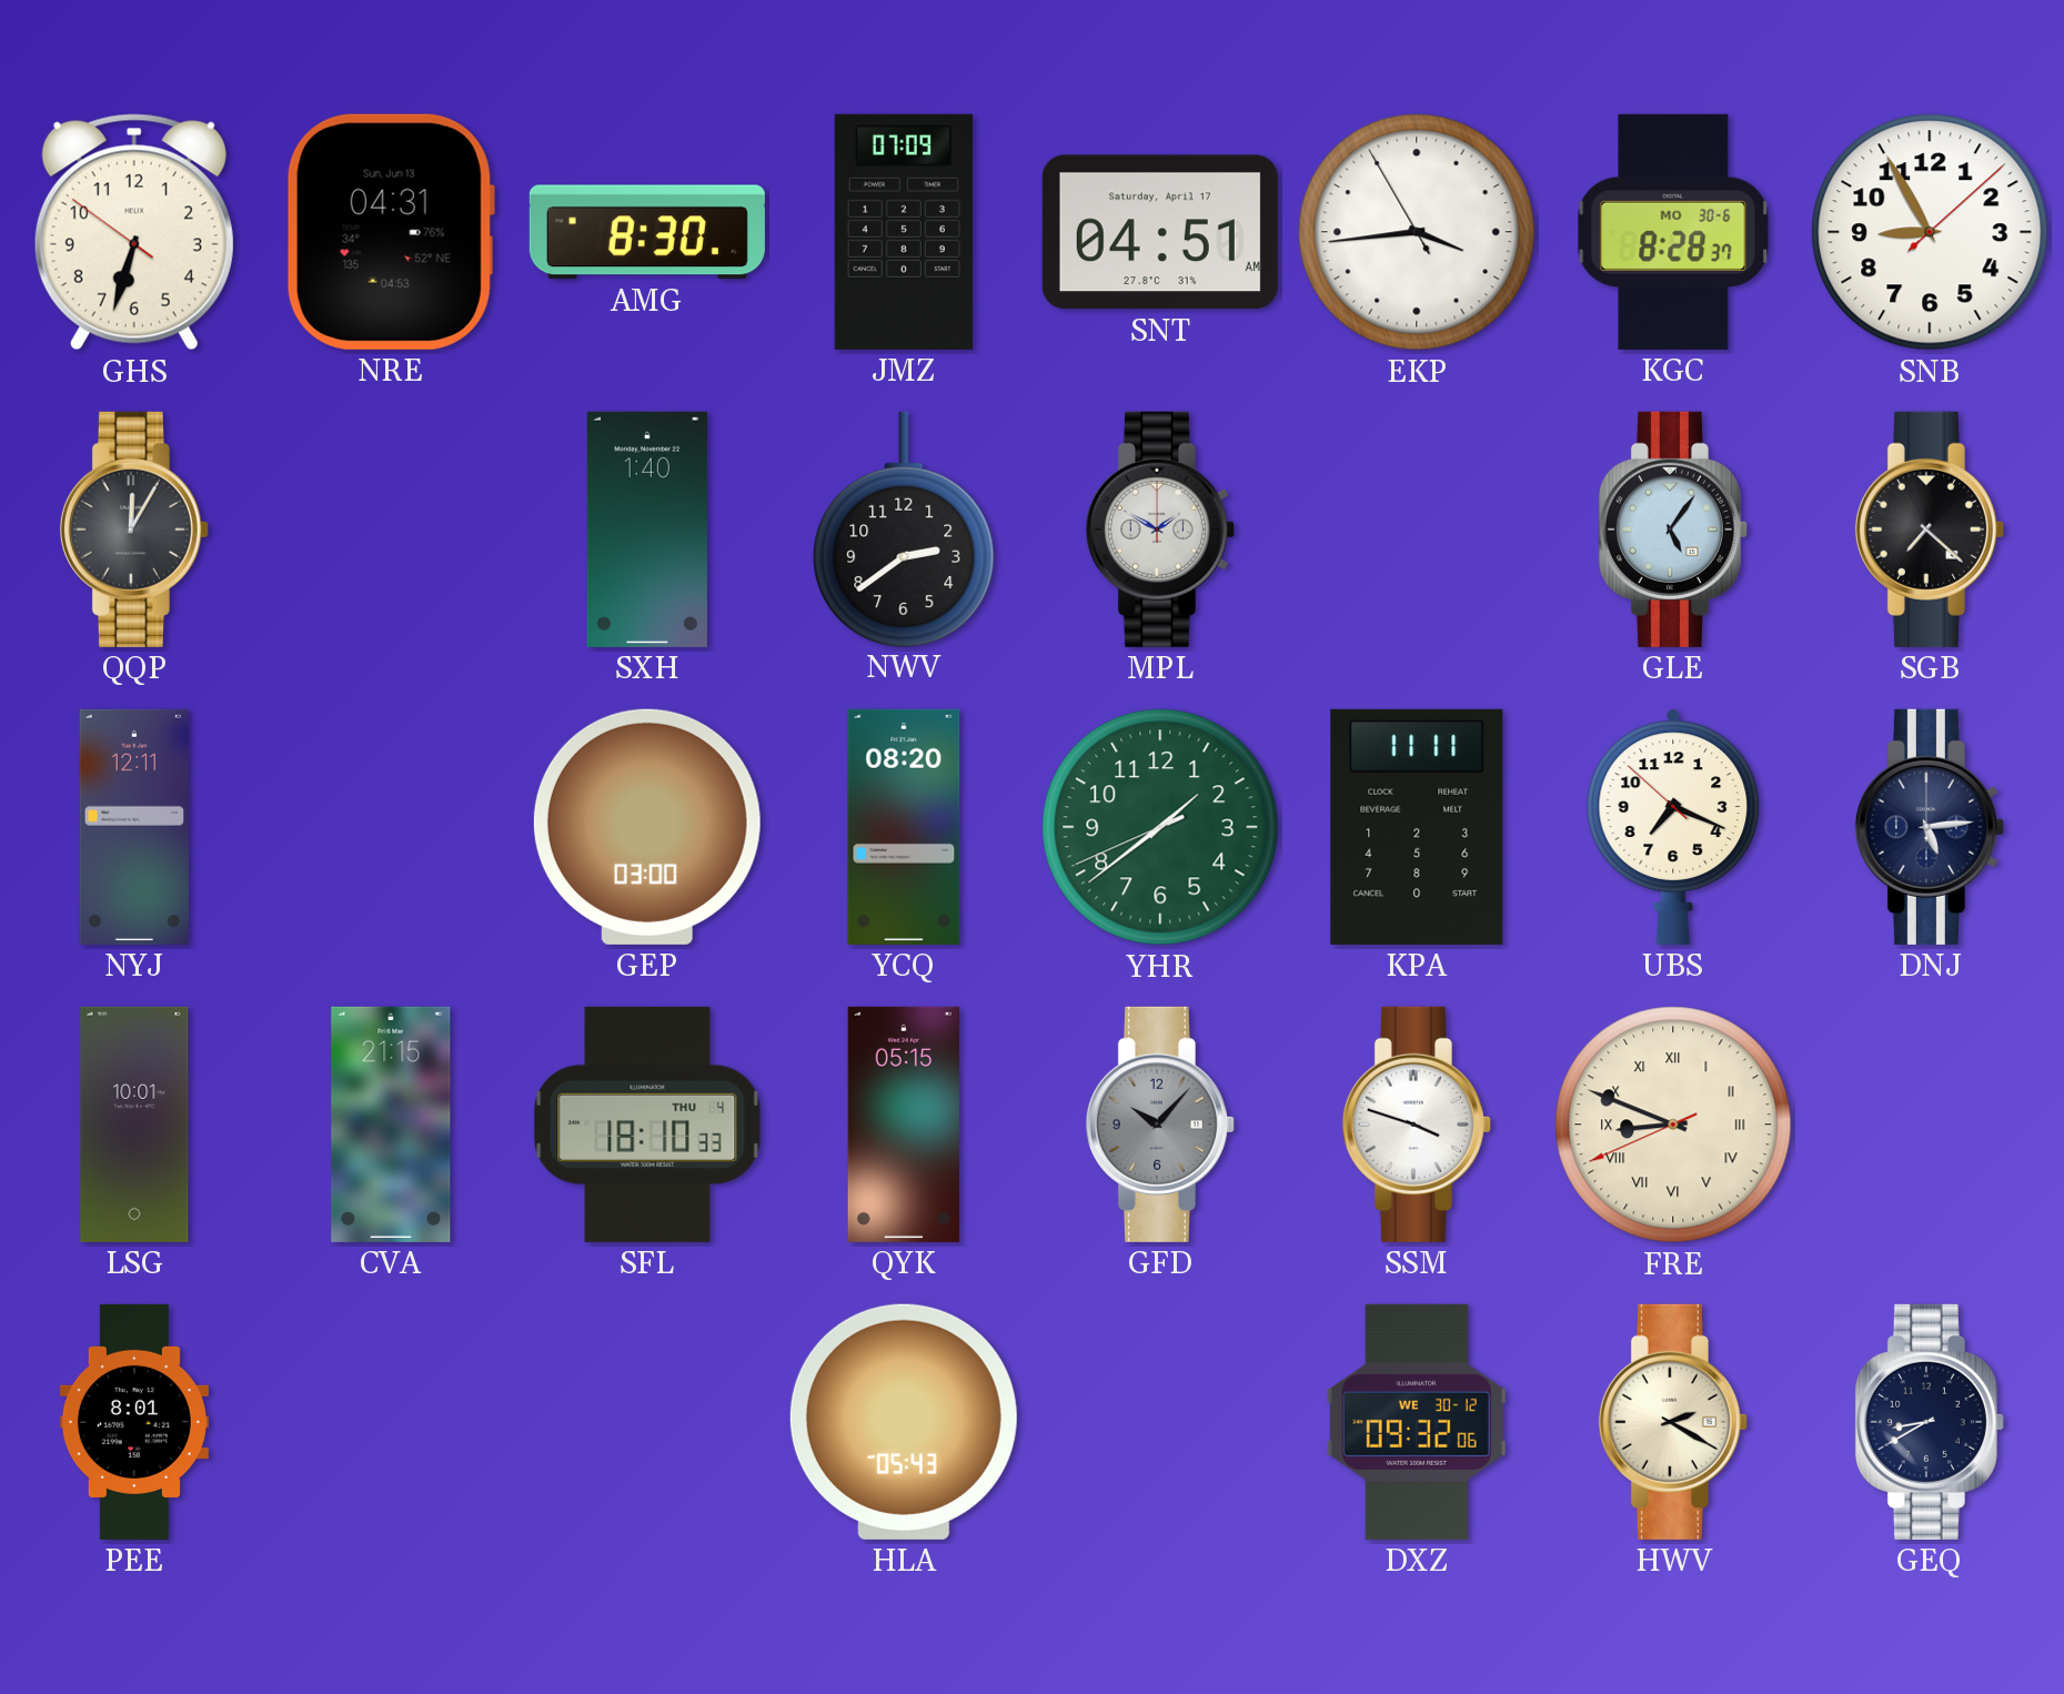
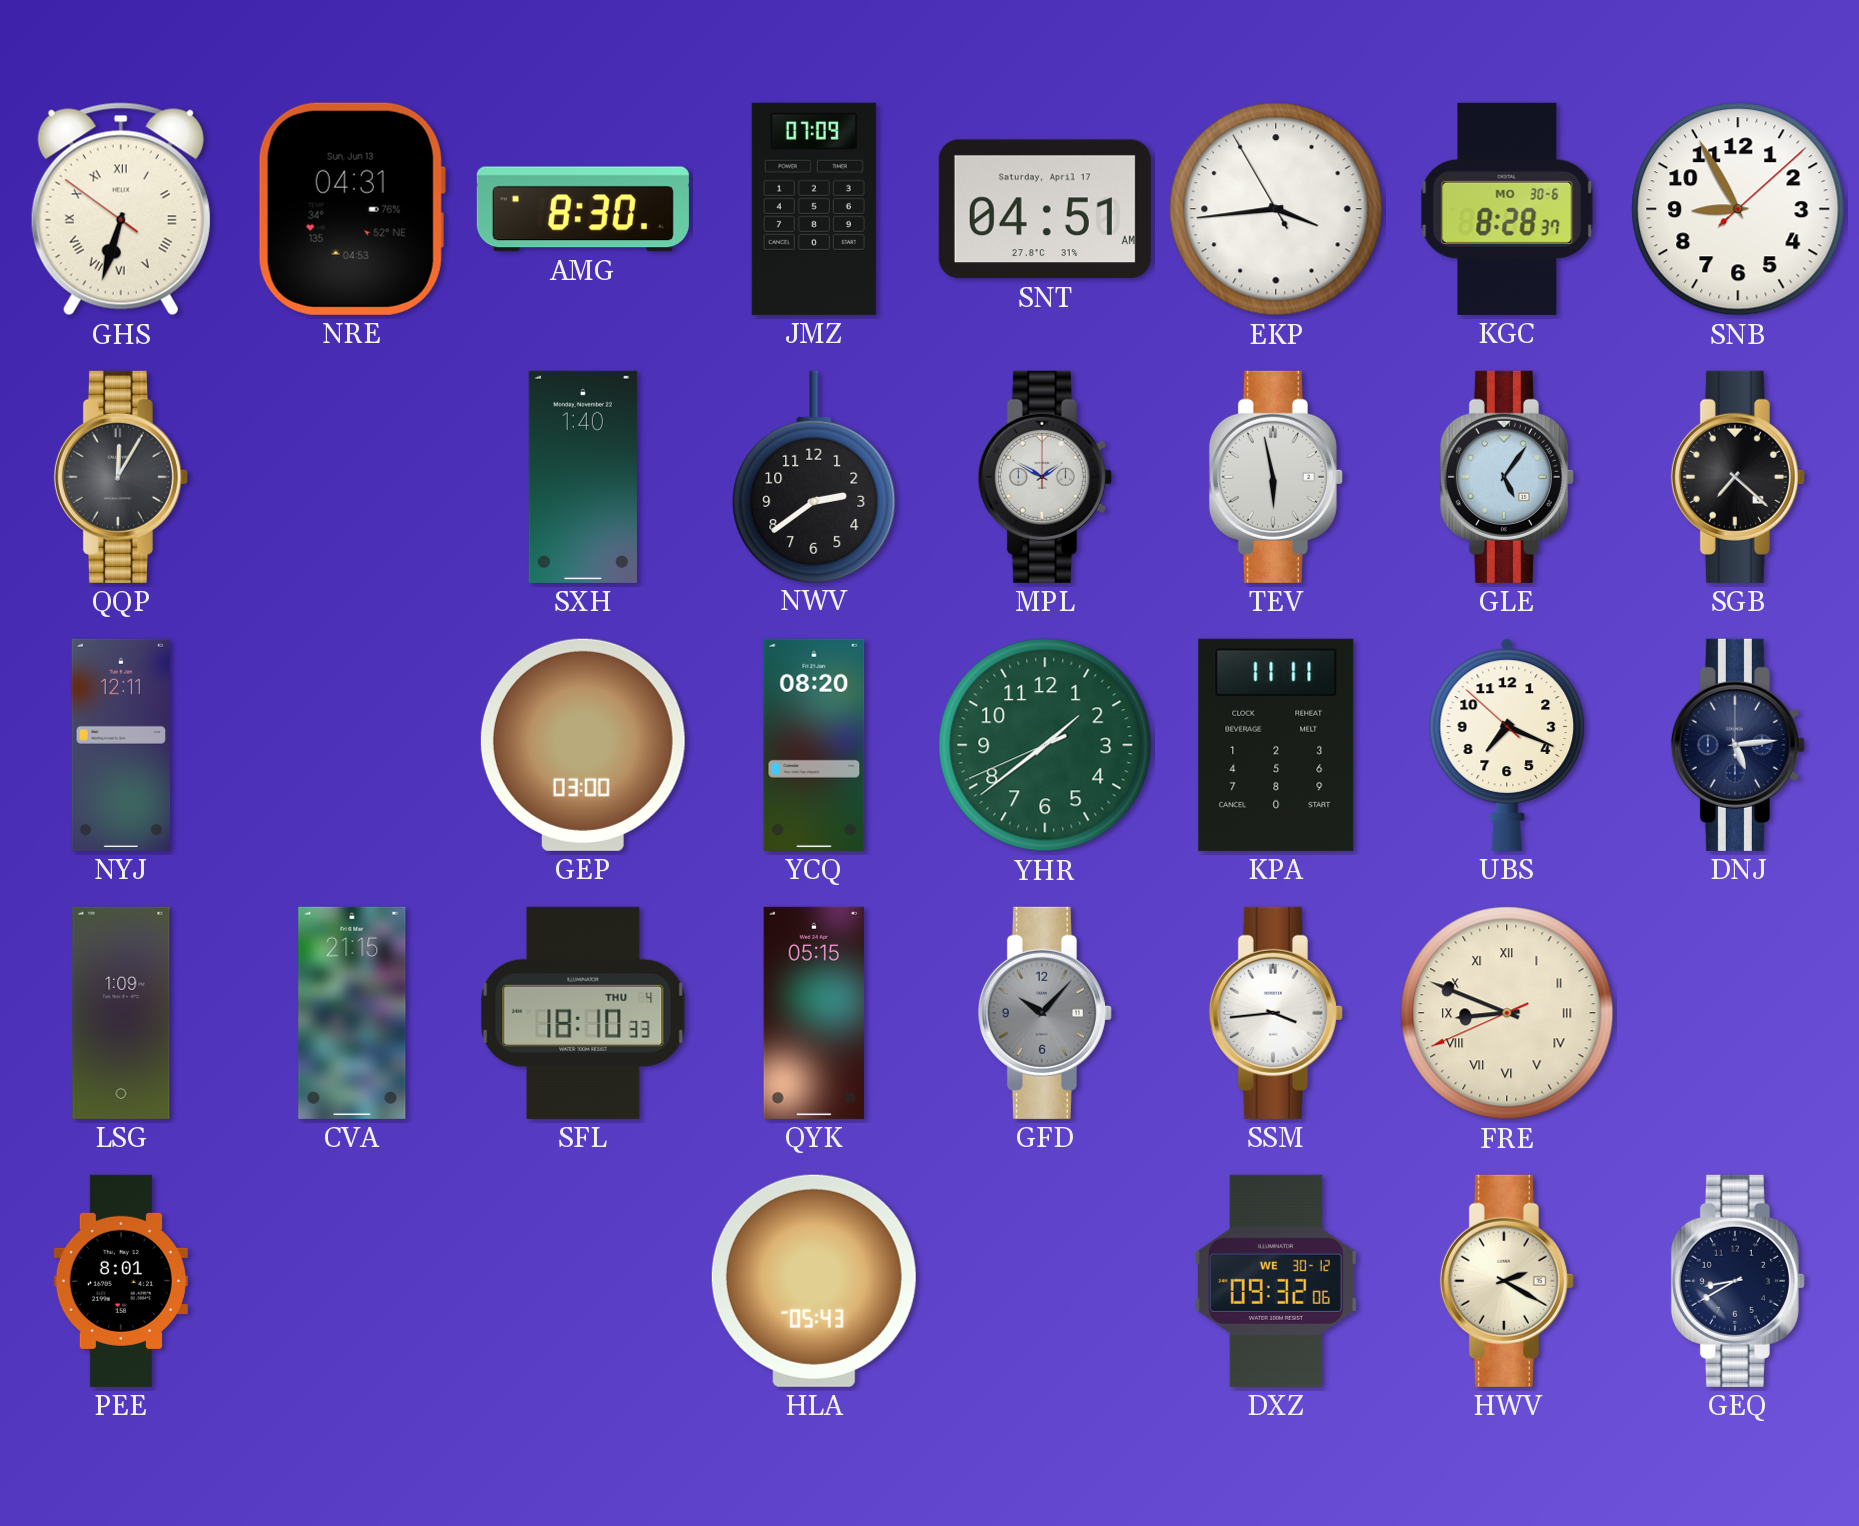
GHS numerals: Arabic -> Roman (121, 209)
TEV: none -> 5:58 (1276, 477)
LSG: 10:01 -> 1:09 (121, 1013)
SSM: 3:48 -> 3:44 (1276, 1013)
